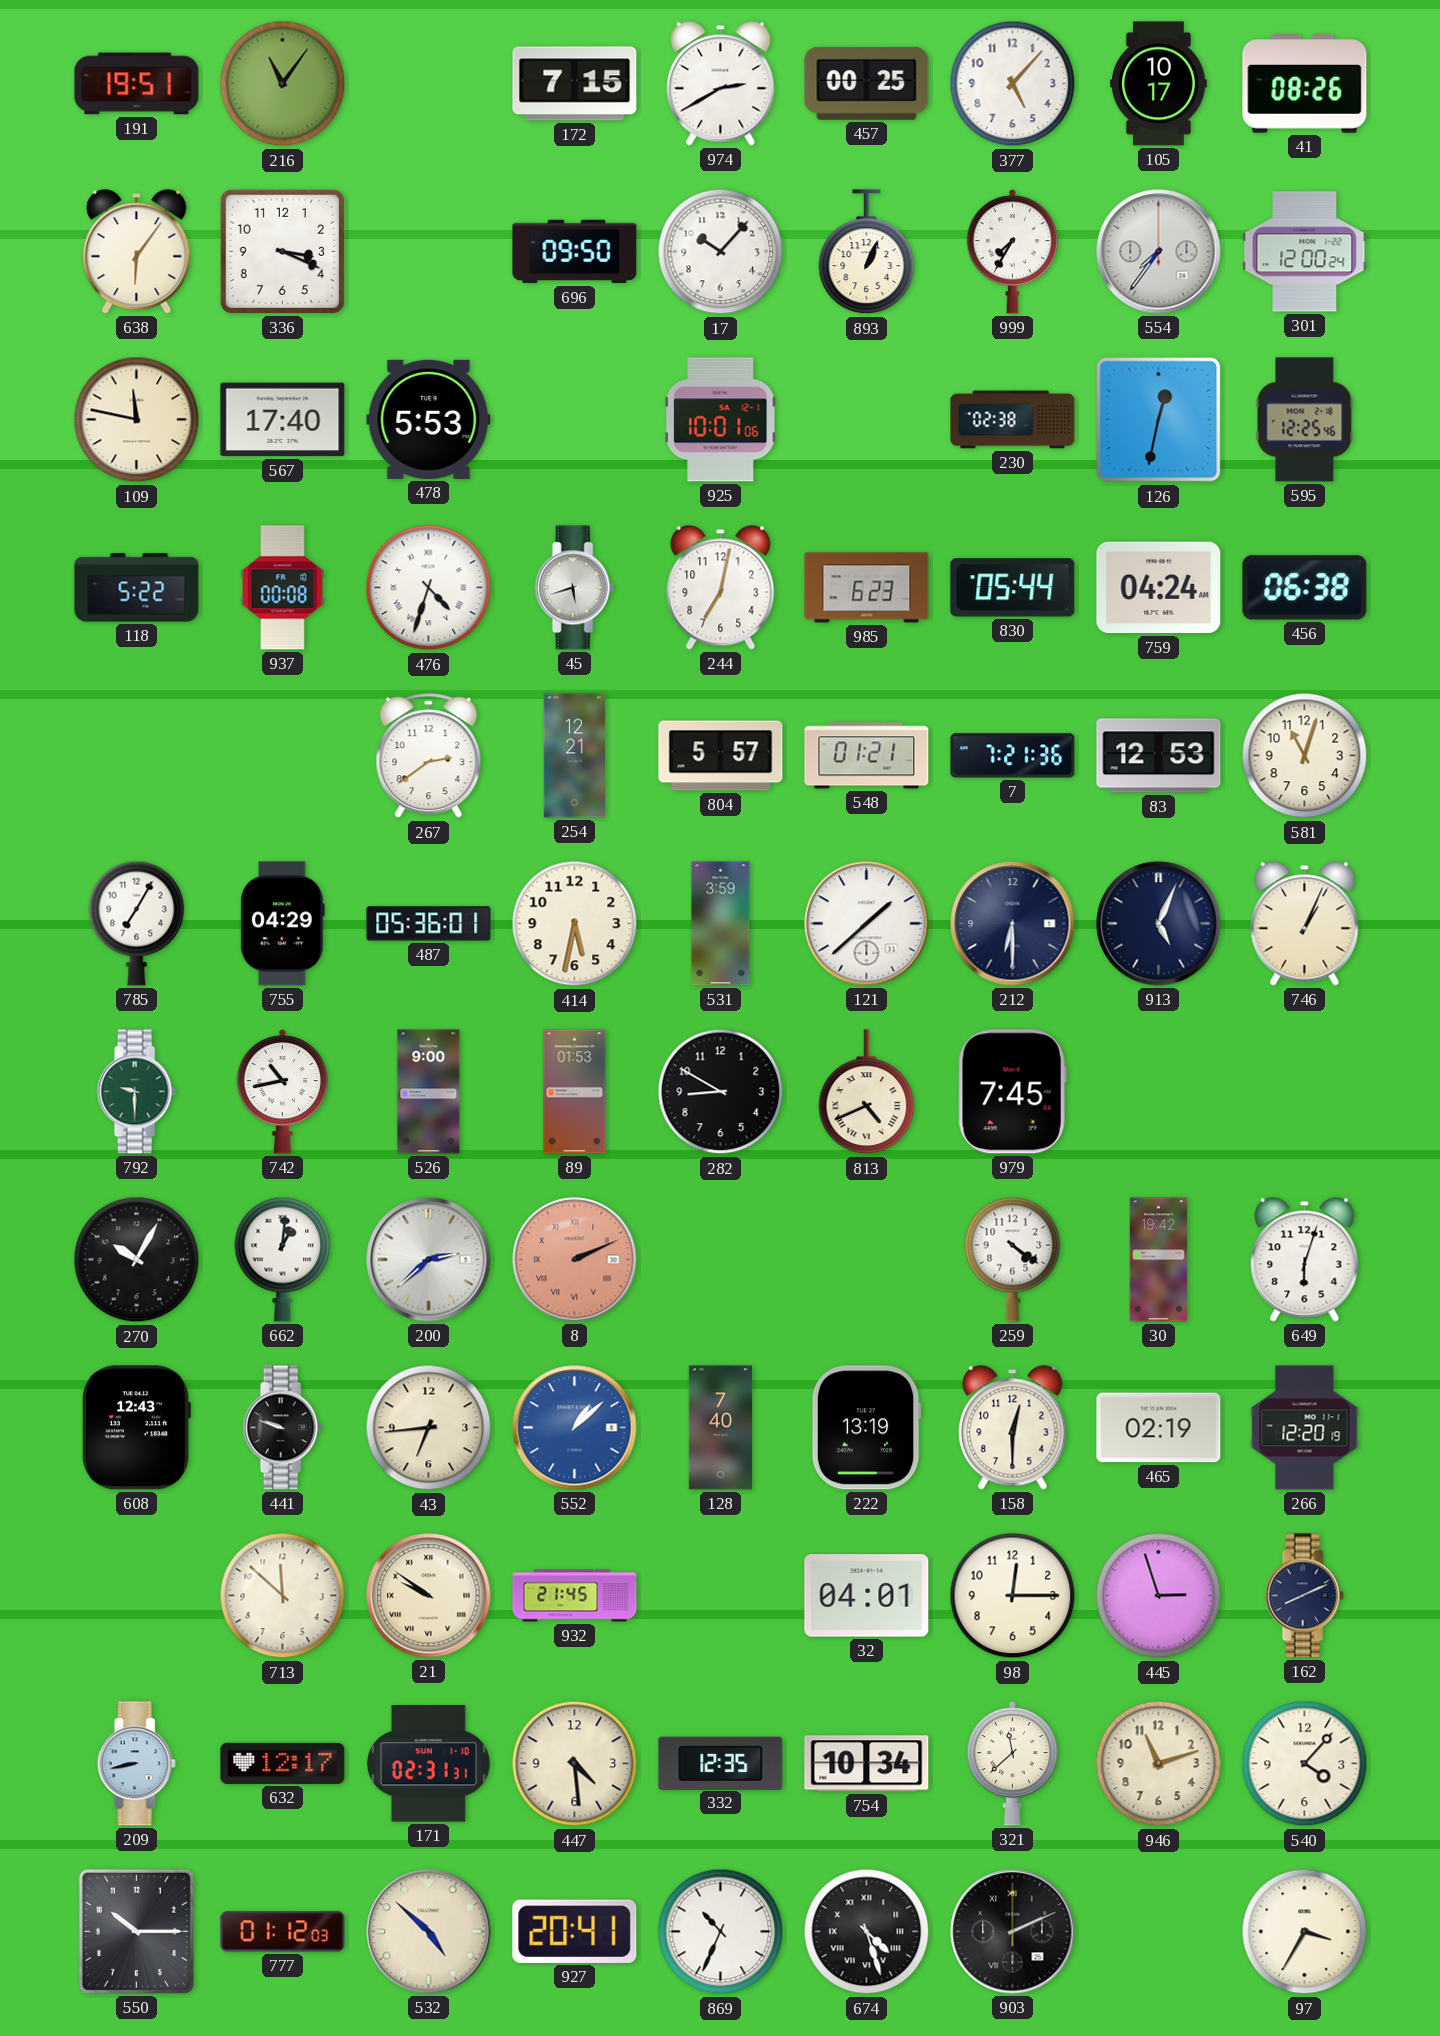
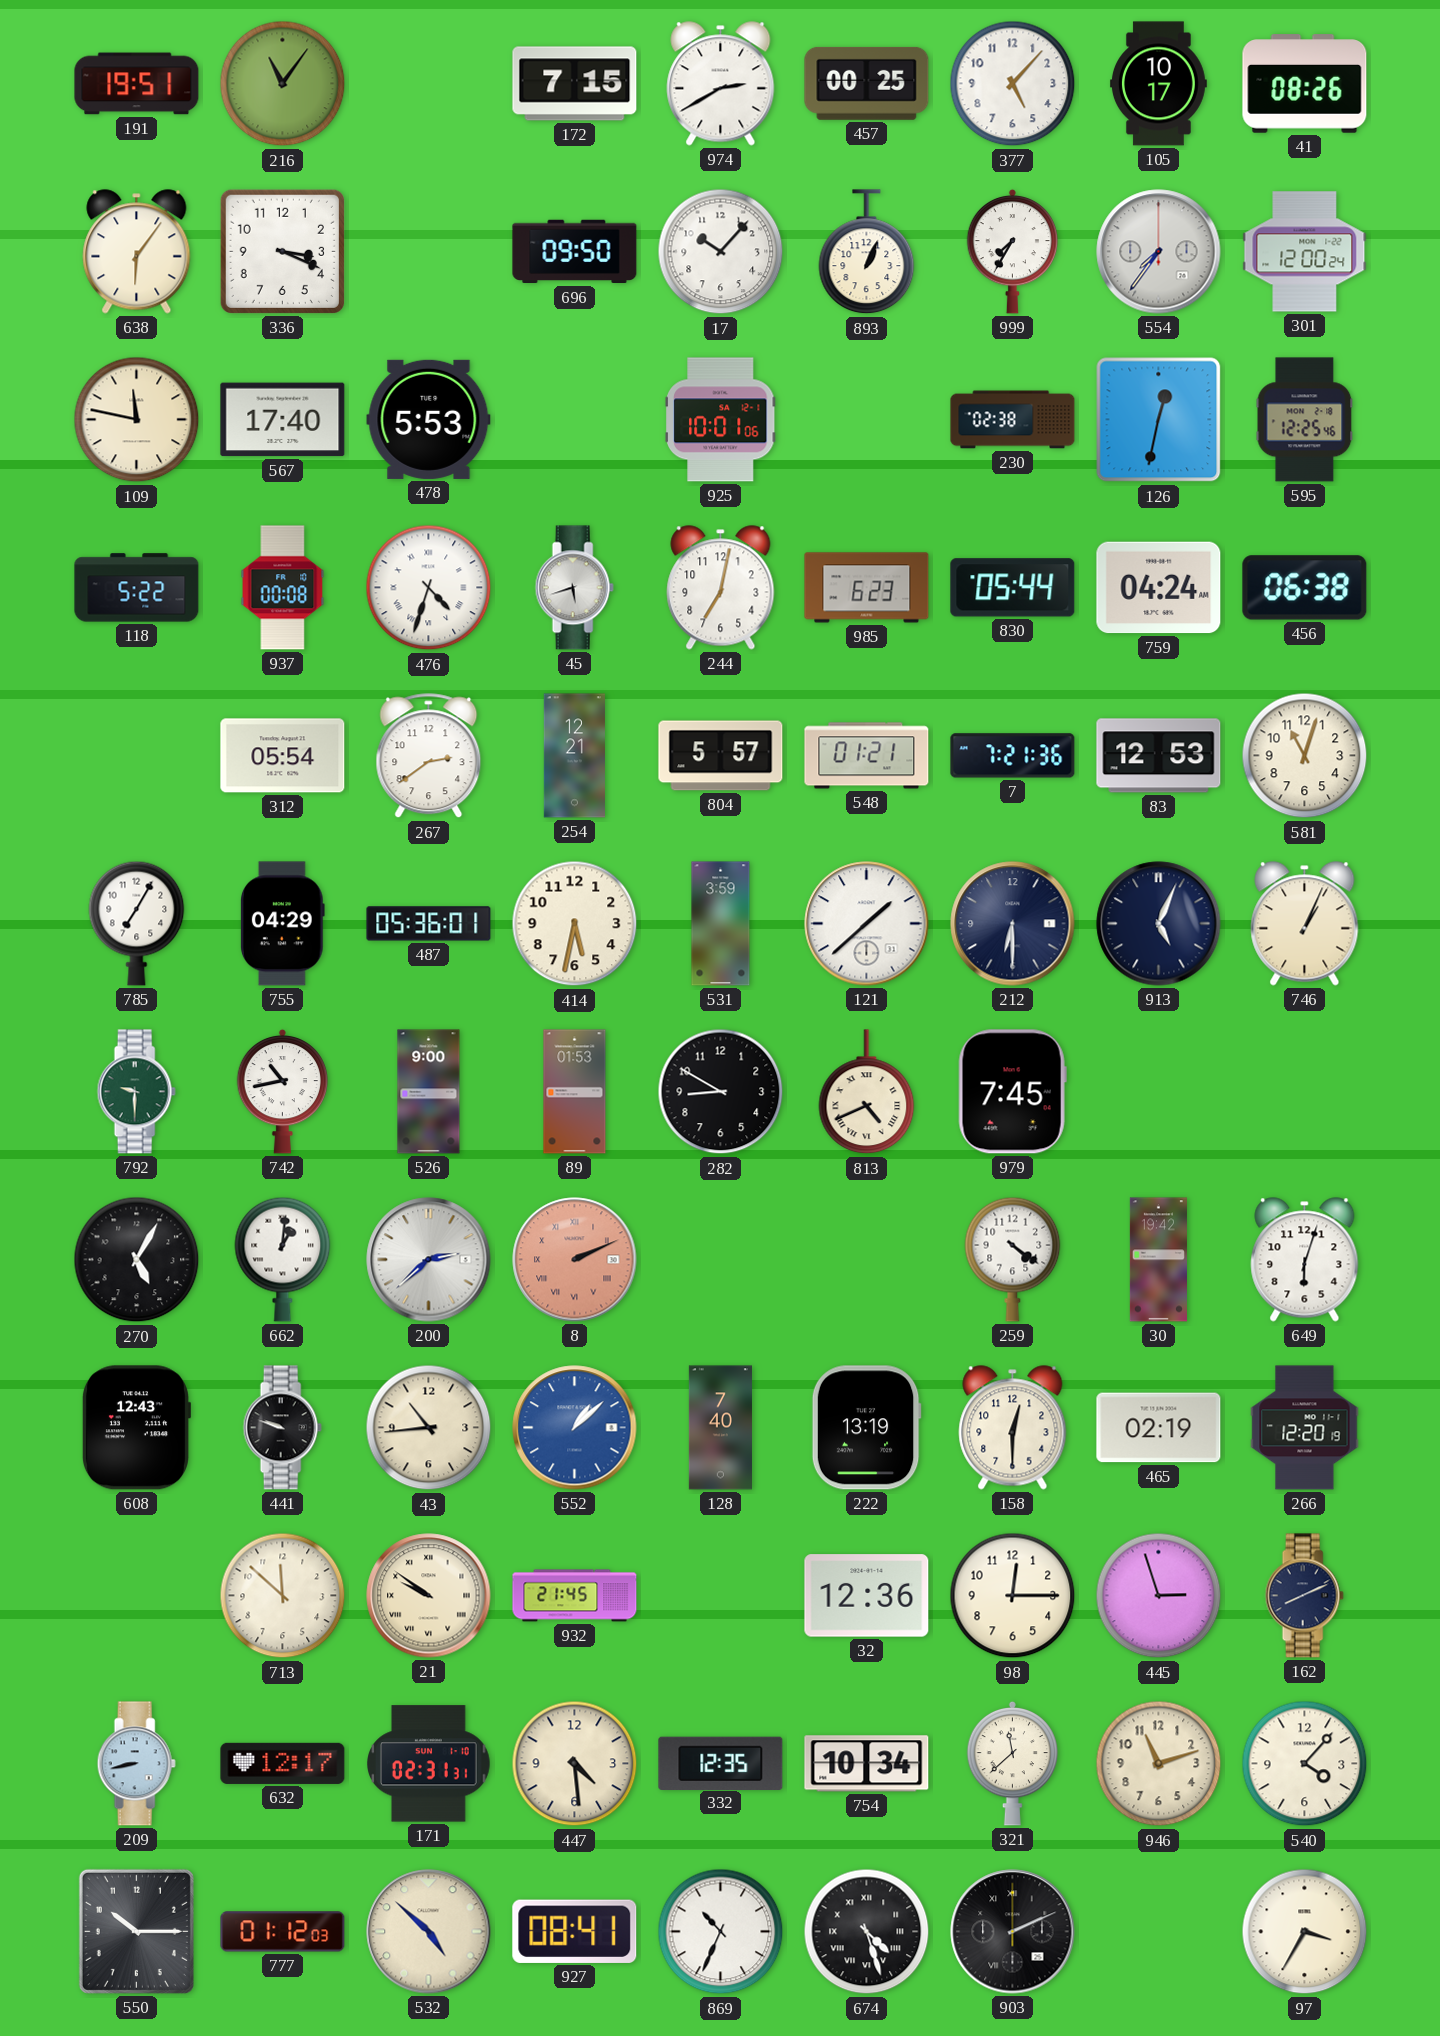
312: none -> 05:54 (283, 756)
270: 10:05 -> 5:05 (137, 1260)
43: 6:44 -> 10:44 (429, 1428)
32: 04:01 -> 12:36 (867, 1596)
927: 20:41 -> 08:41 (575, 1931)
